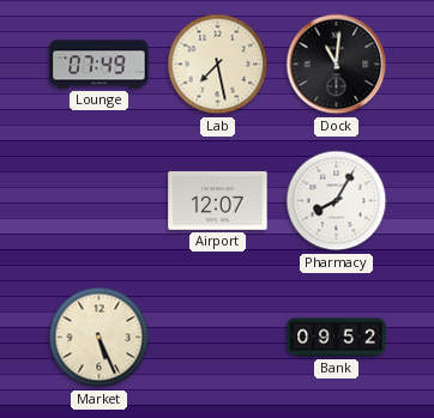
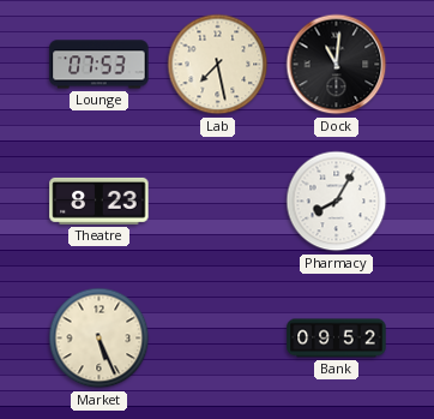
Lounge: 07:49 -> 07:53 (100, 65)
Theatre: none -> 8:23 (100, 200)
Airport: 12:07 -> none (218, 201)
